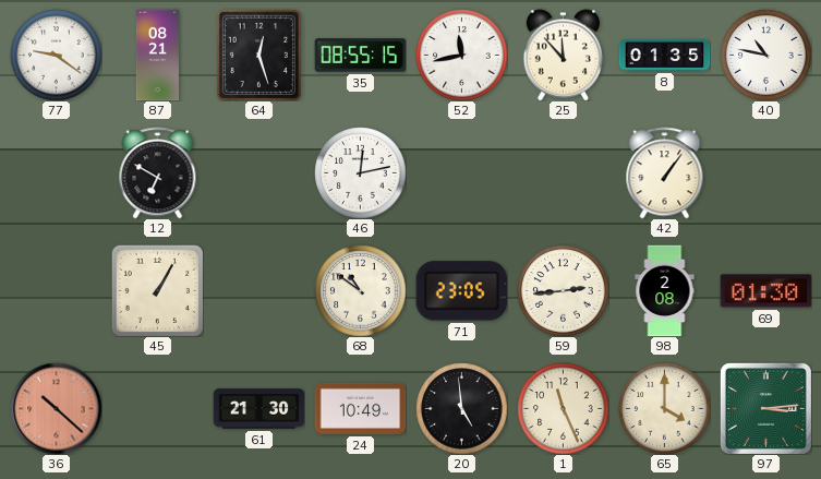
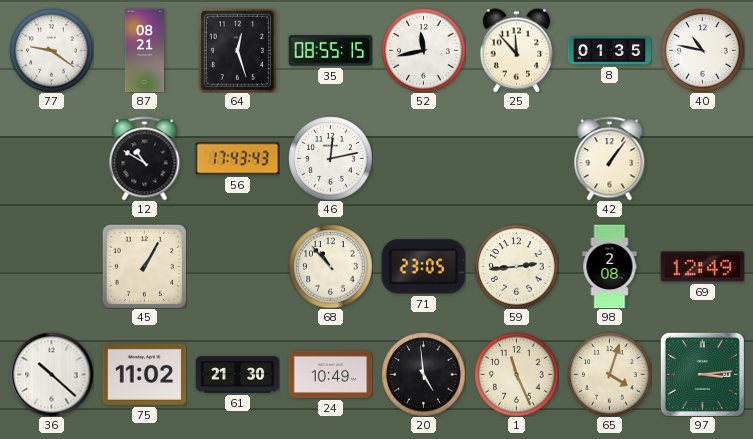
12: 6:50 -> 10:50 (145, 158)
56: none -> 17:43 (237, 159)
68: 10:51 -> 10:53 (330, 266)
69: 01:30 -> 12:49 (702, 267)
36 dial: salmon -> white (51, 374)
75: none -> 11:02 (144, 375)
65: 4:00 -> 4:03 (609, 374)
